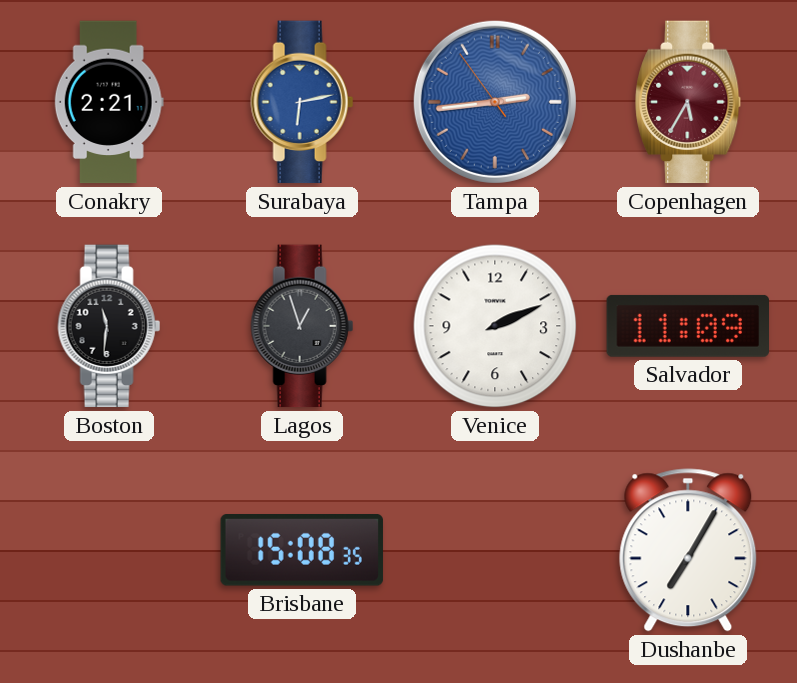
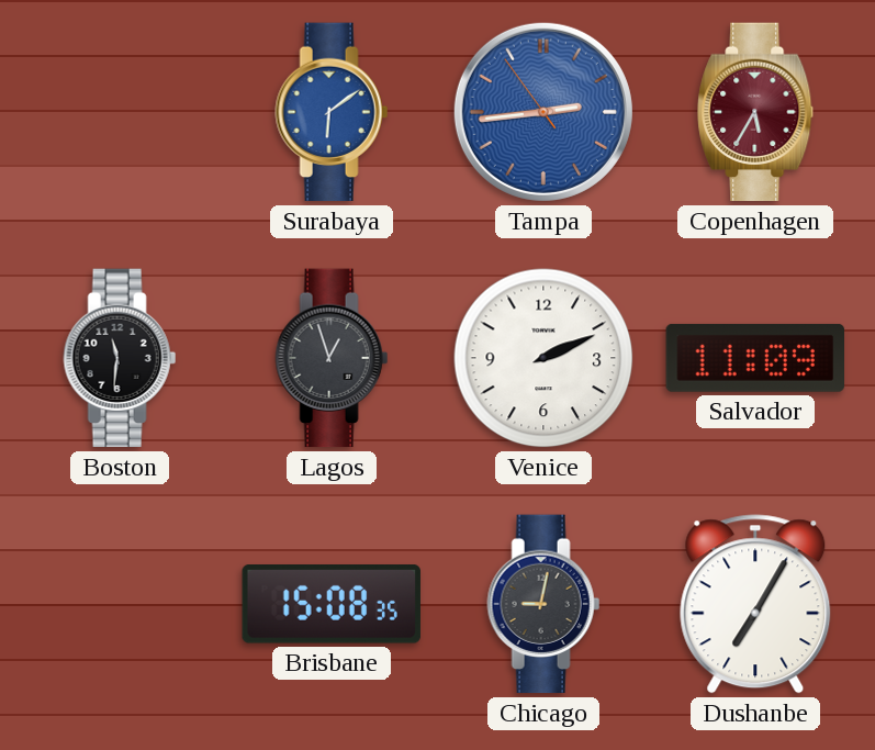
Conakry: 2:21 -> none (109, 102)
Surabaya: 6:13 -> 6:09 (332, 112)
Chicago: none -> 9:02 (543, 604)
